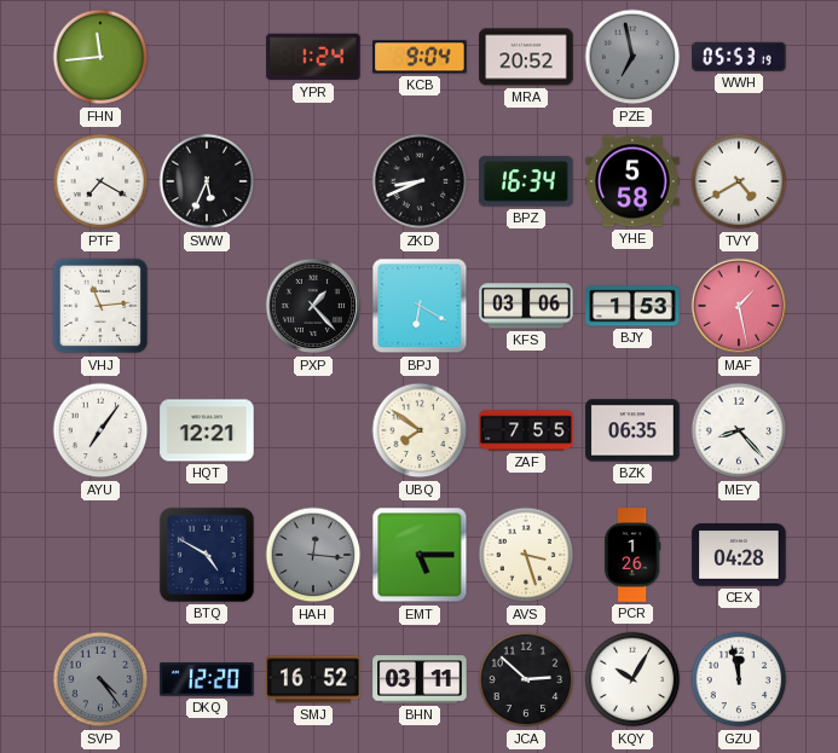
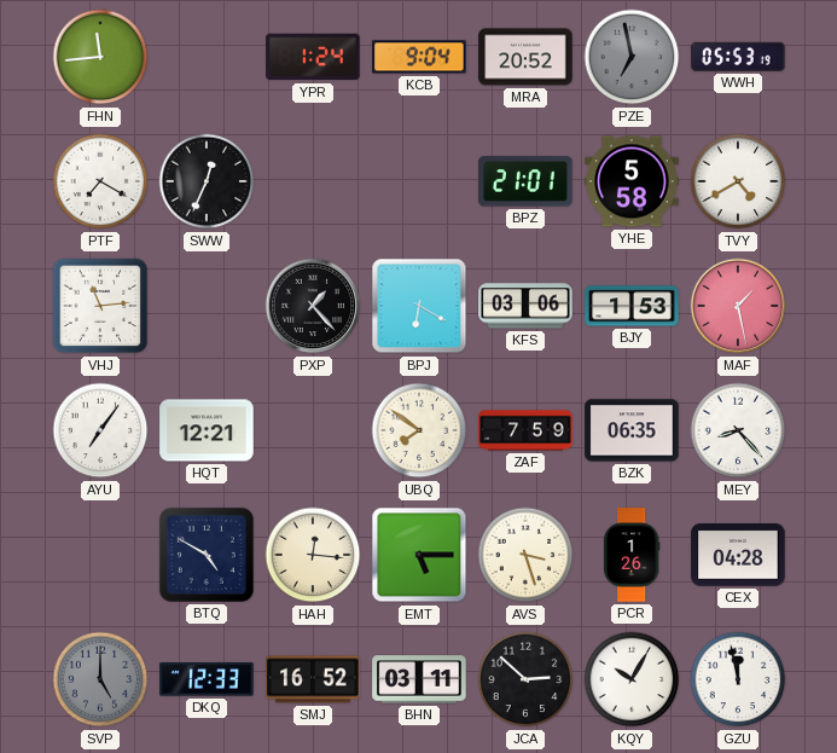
SWW: 5:34 -> 12:34 (207, 181)
ZKD: 8:41 -> none (420, 181)
BPZ: 16:34 -> 21:01 (525, 181)
ZAF: 7:55 -> 7:59 (525, 430)
HAH dial: grey -> cream (313, 555)
SVP: 4:24 -> 5:00 (100, 679)
DKQ: 12:20 -> 12:33 (207, 679)
